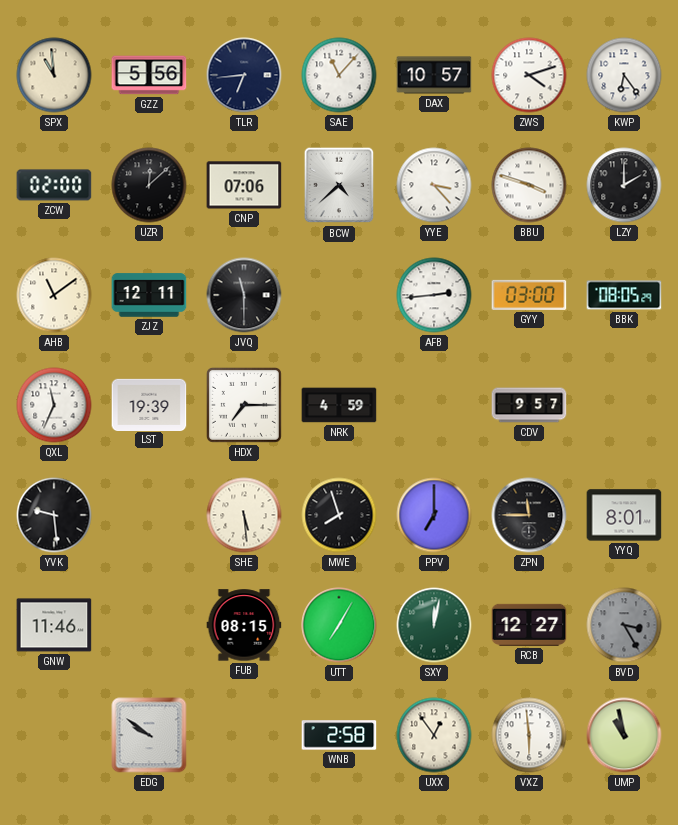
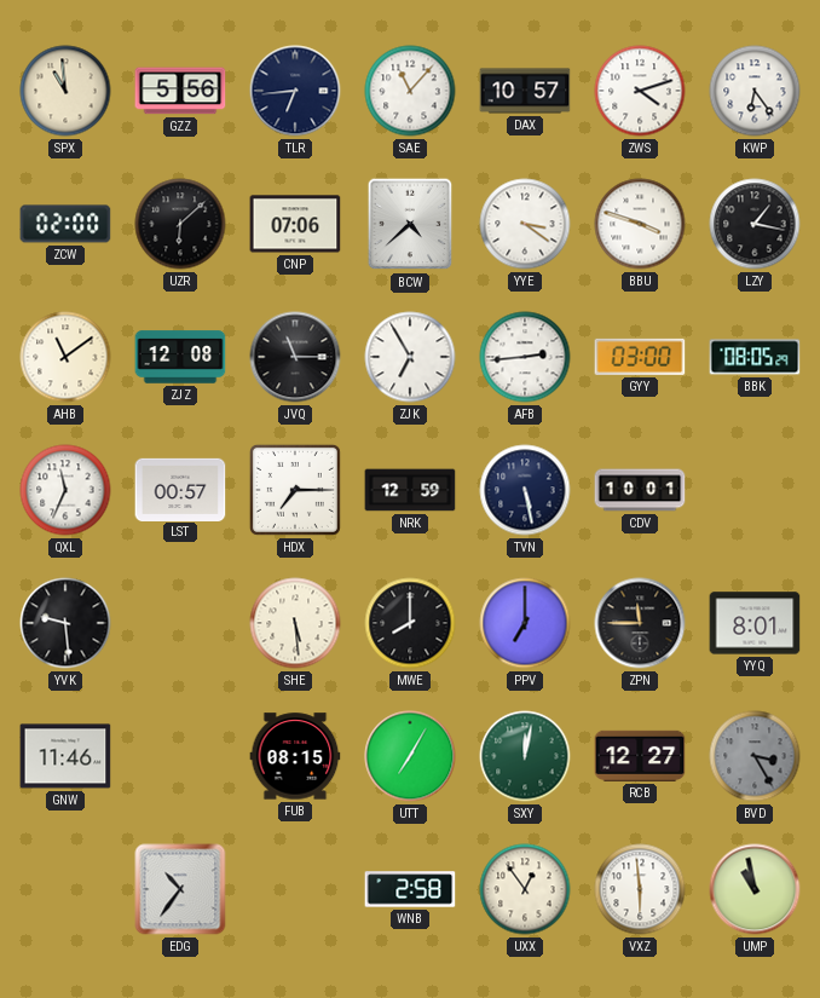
UZR: 12:08 -> 6:08 (180, 224)
YYE: 3:23 -> 3:21 (525, 224)
LZY: 2:00 -> 1:17 (755, 224)
ZJZ: 12:11 -> 12:08 (180, 357)
JVQ: 11:30 -> 11:15 (295, 357)
ZJK: none -> 6:55 (410, 357)
LST: 19:39 -> 00:57 (180, 489)
NRK: 4:59 -> 12:59 (410, 490)
TVN: none -> 5:28 (525, 490)
CDV: 9:57 -> 10:01 (640, 490)
MWE: 7:57 -> 8:00 (410, 623)
EDG: 9:51 -> 10:36 (180, 889)
